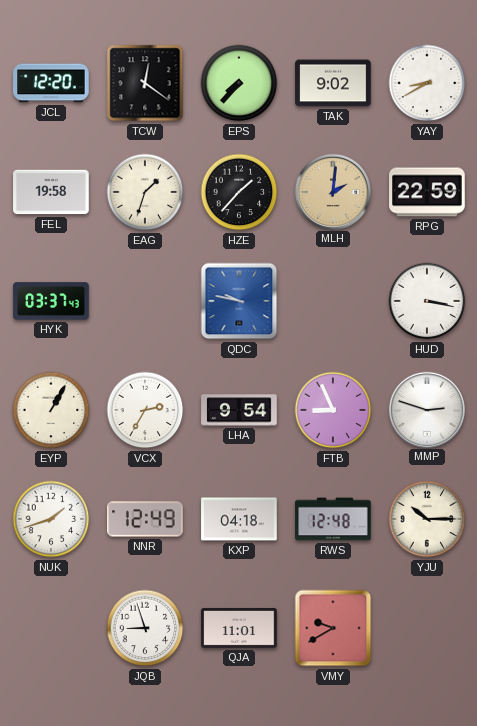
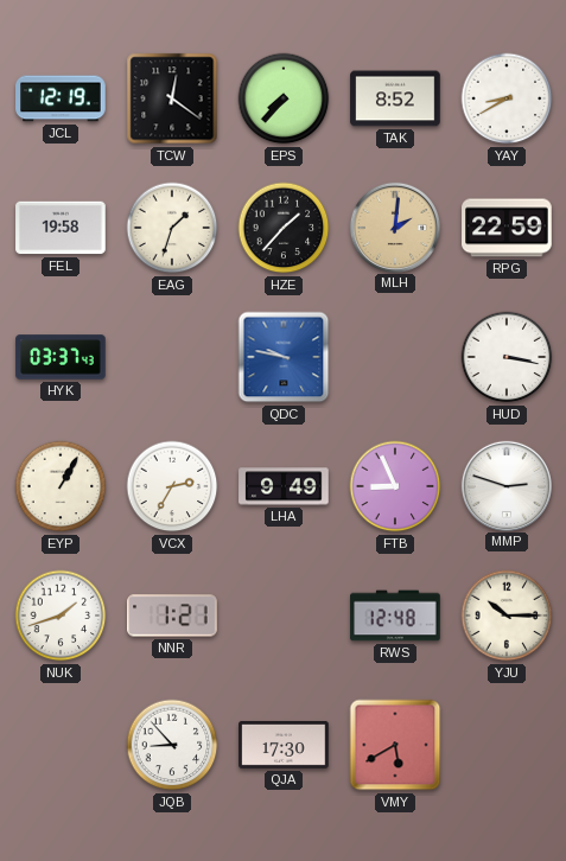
JCL: 12:20 -> 12:19 (61, 98)
TAK: 9:02 -> 8:52 (395, 98)
LHA: 9:54 -> 9:49 (284, 486)
NNR: 12:49 -> 1:21 (172, 616)
KXP: 04:18 -> none (239, 519)
JQB: 8:57 -> 8:53 (172, 745)
QJA: 11:01 -> 17:30 (284, 745)
VMY: 9:40 -> 5:40 (395, 745)
